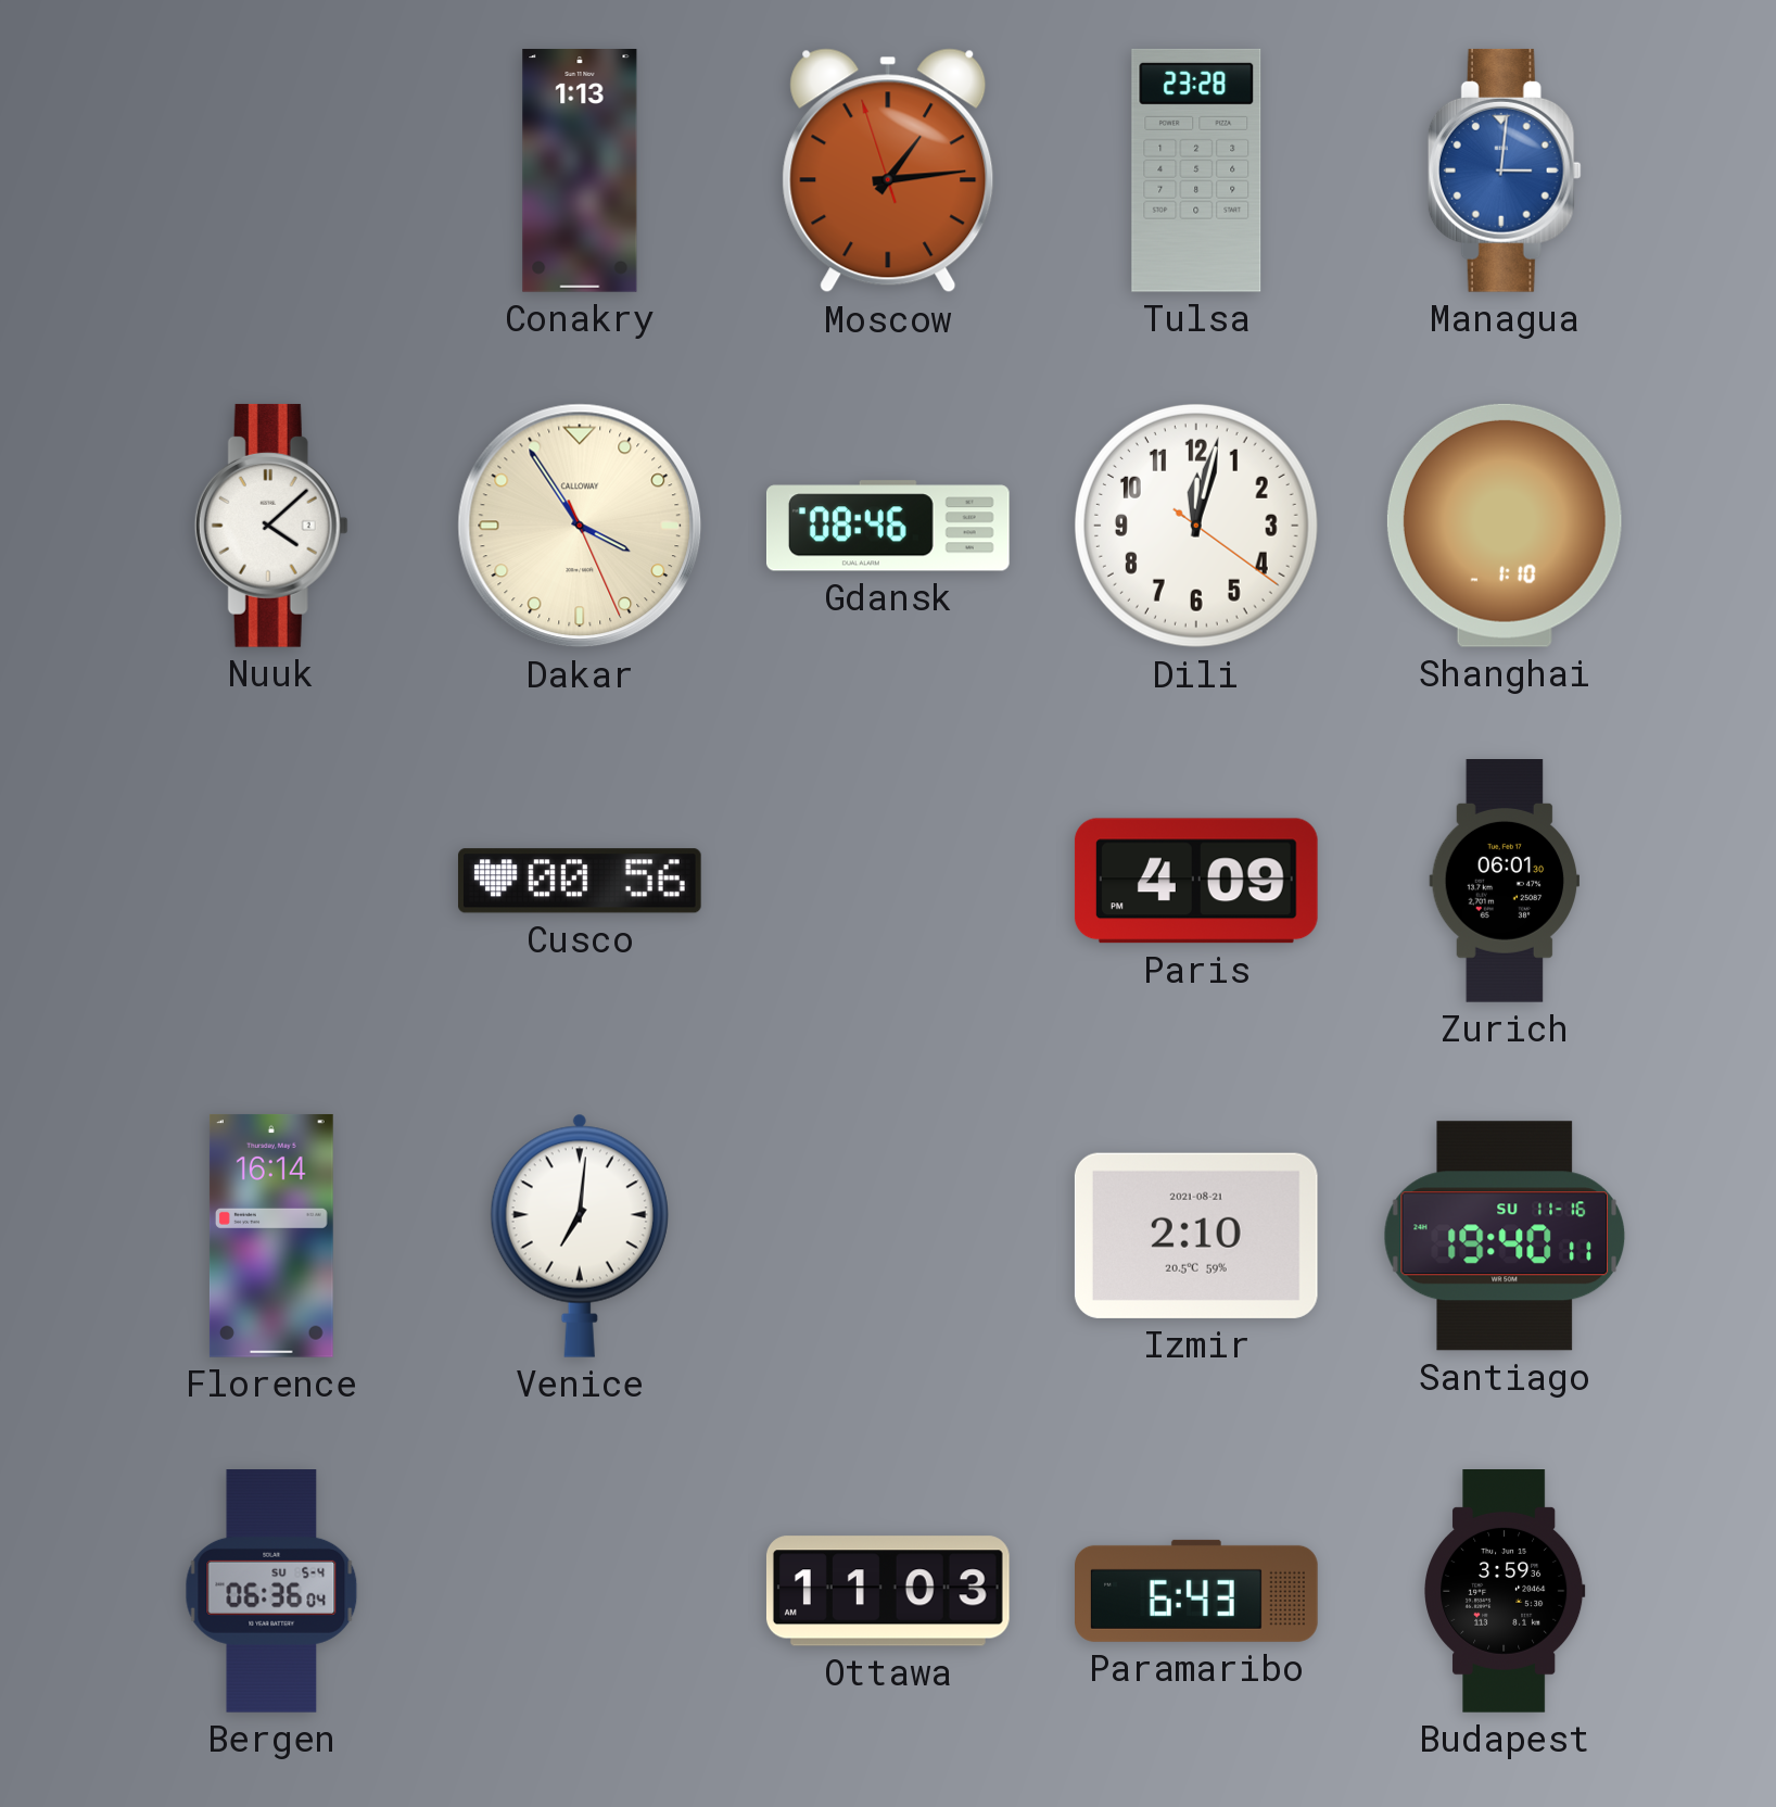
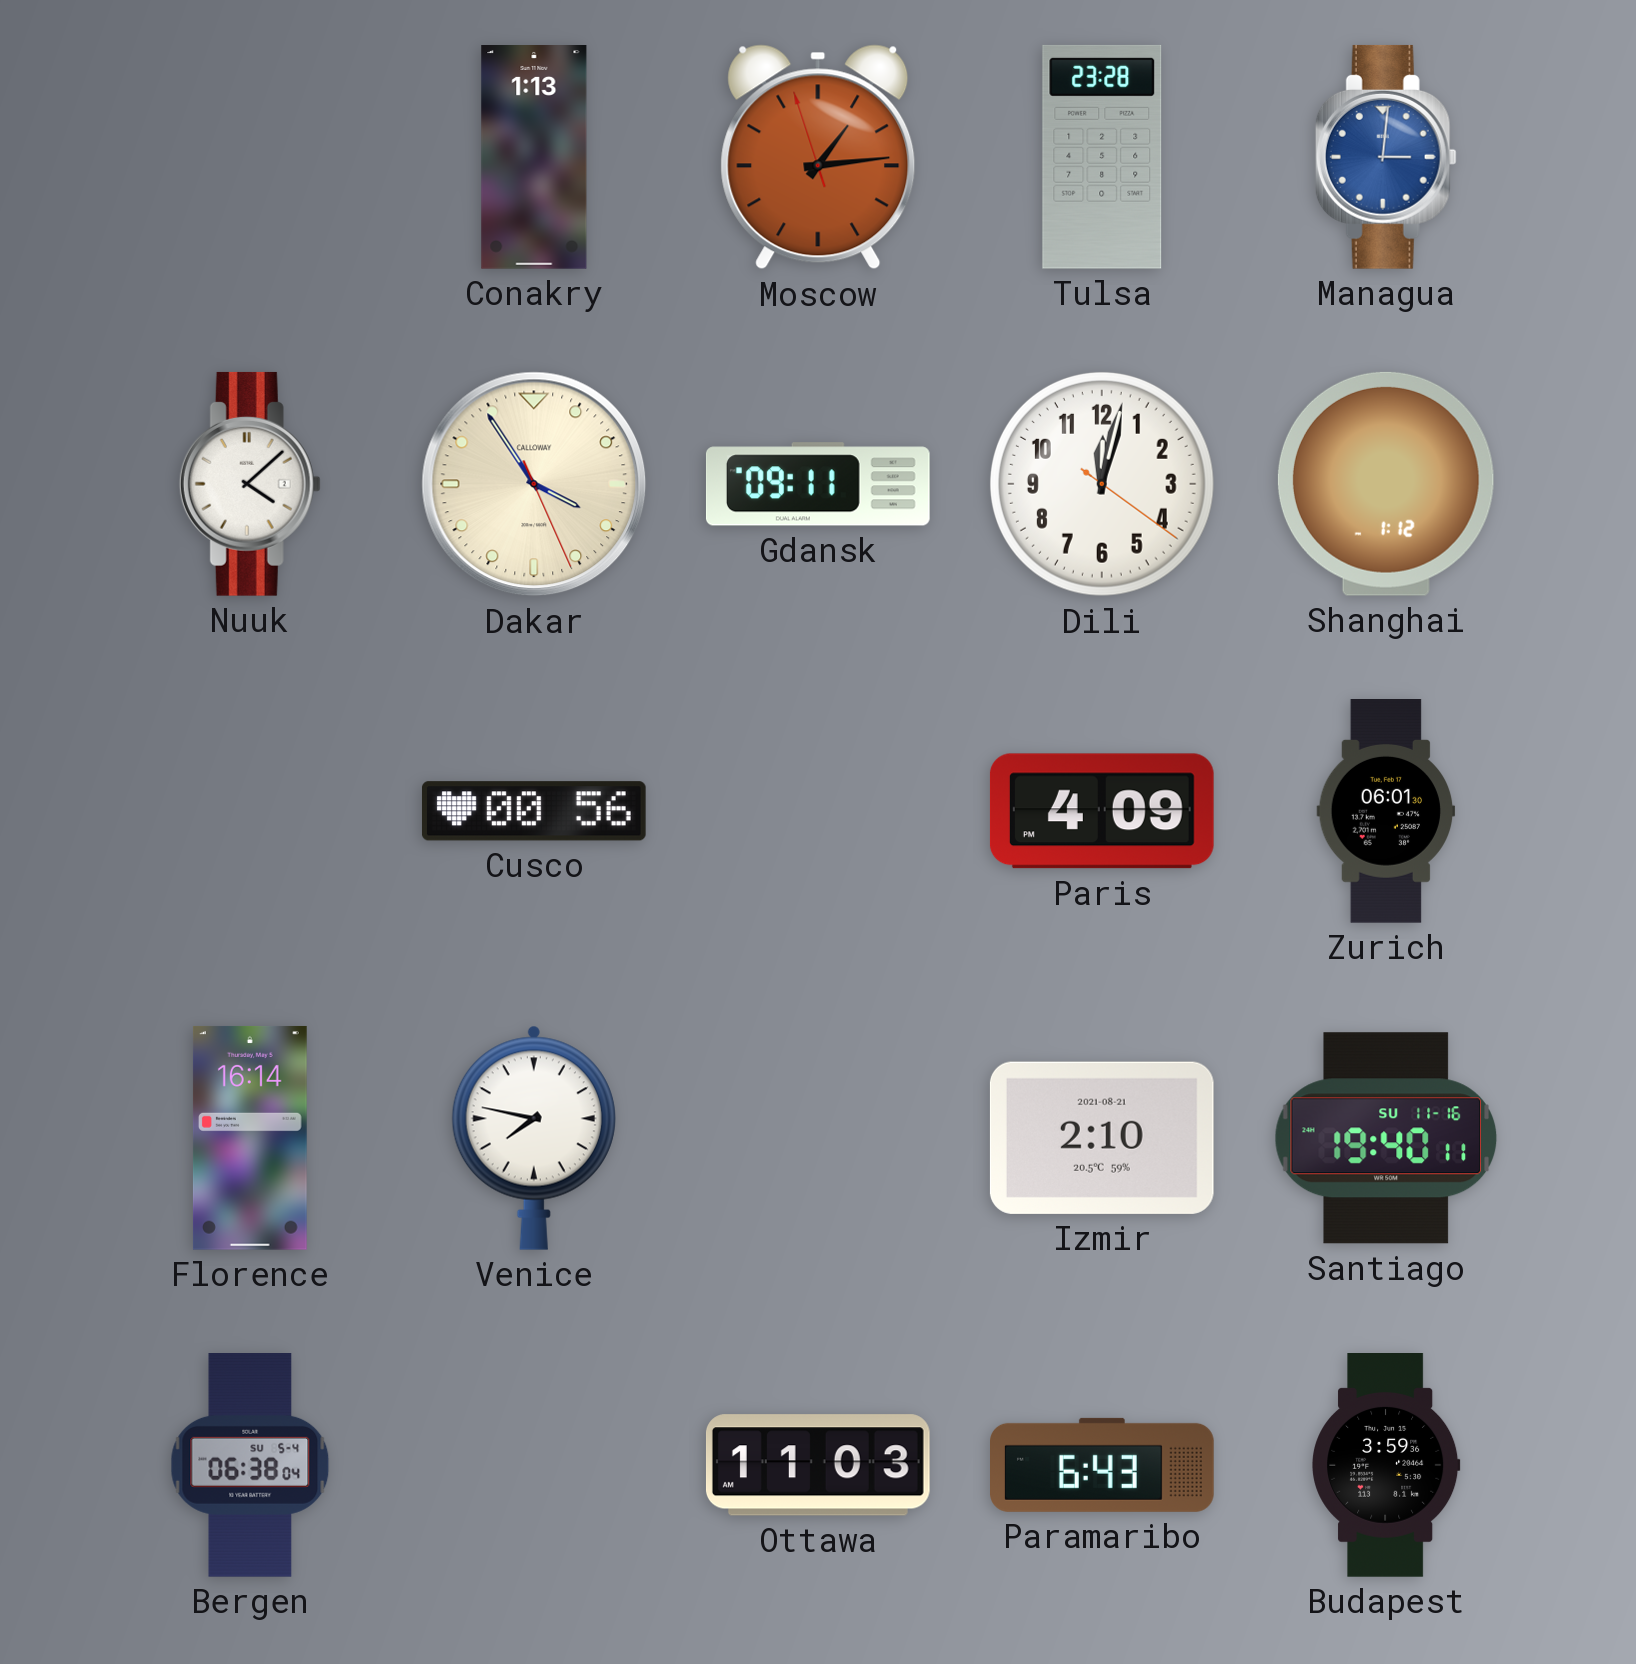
Gdansk: 08:46 -> 09:11 (818, 484)
Shanghai: 1:10 -> 1:12 (1386, 484)
Venice: 7:01 -> 7:47 (534, 1138)
Bergen: 06:36 -> 06:38 (250, 1466)
